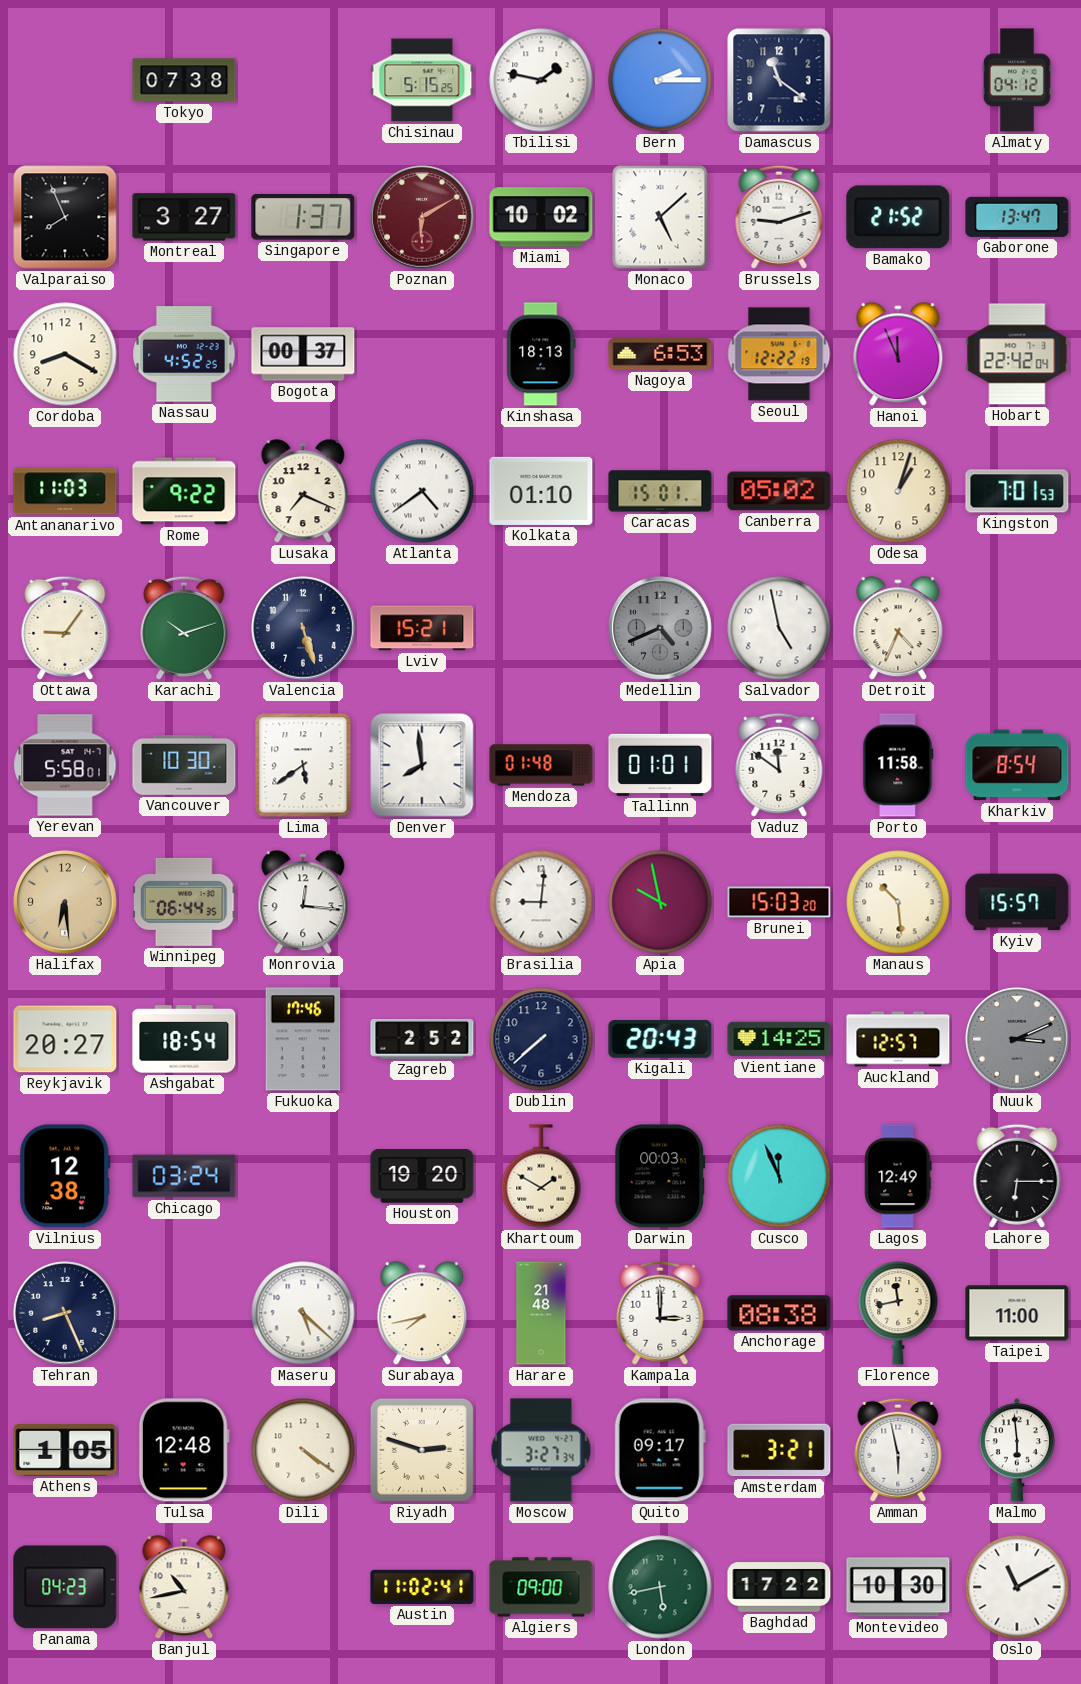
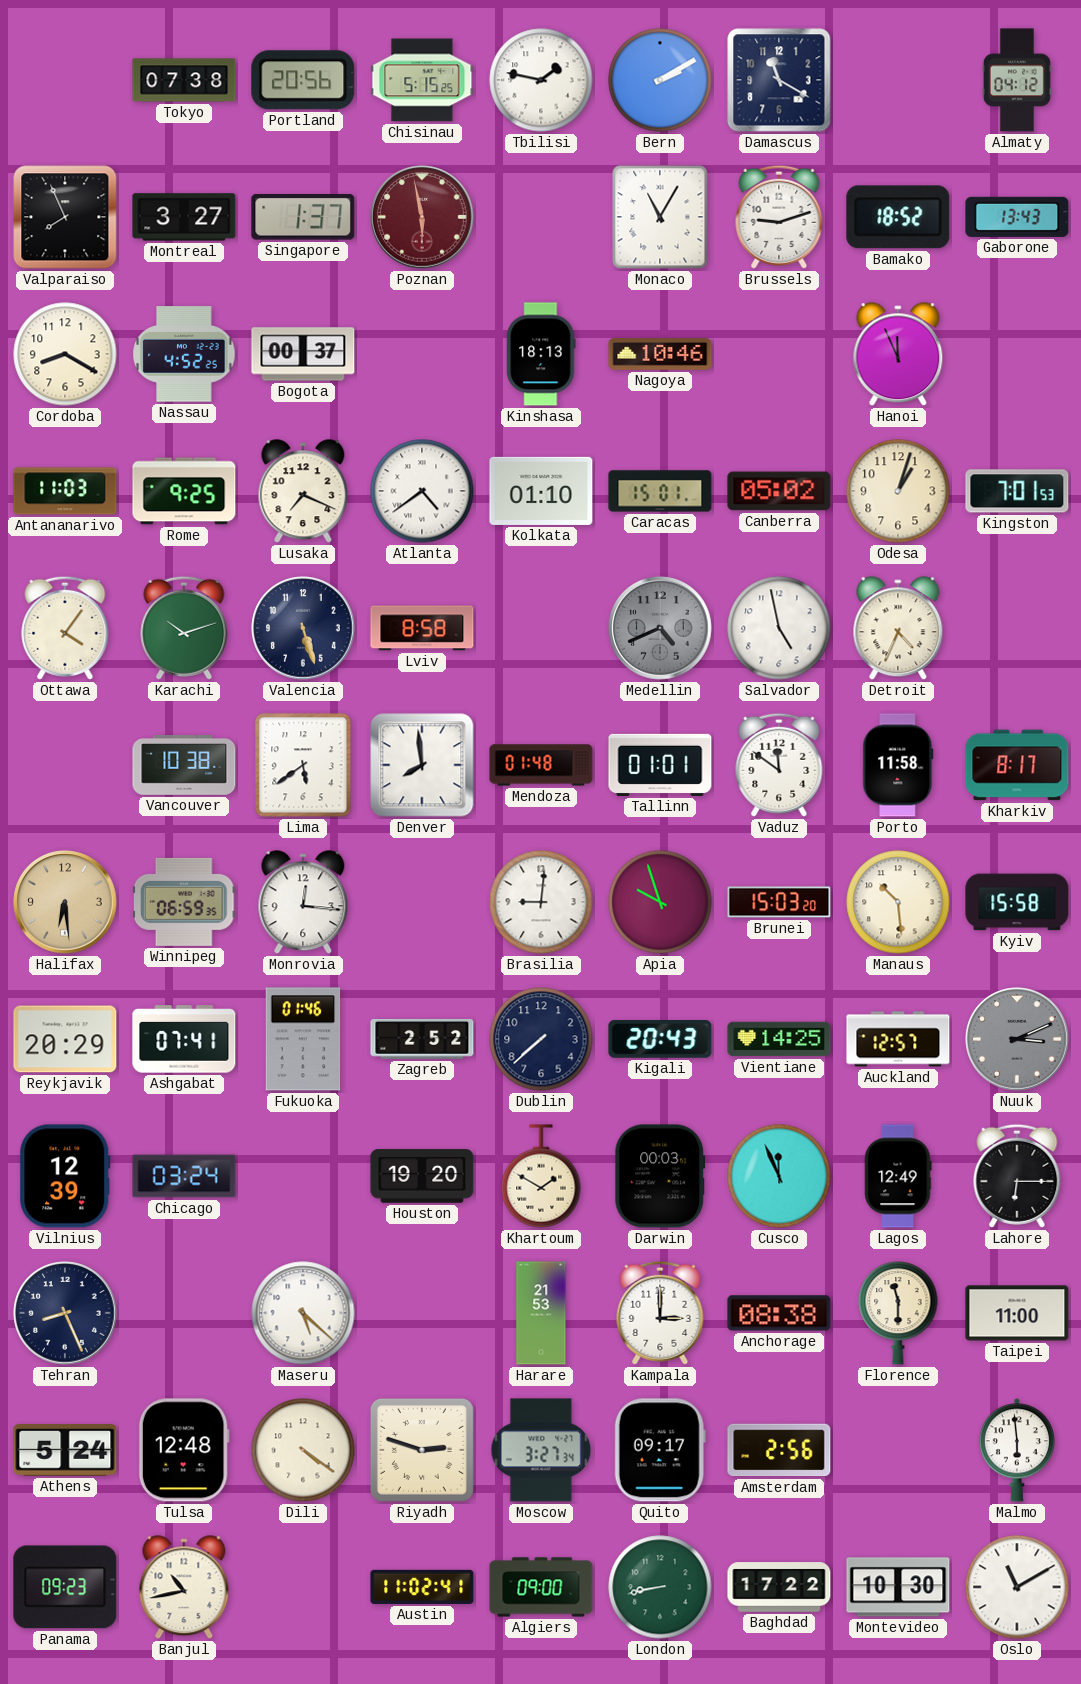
Portland: none -> 20:56 (303, 80)
Bern: 2:15 -> 2:10 (660, 80)
Damascus: 11:21 -> 11:20 (779, 80)
Poznan: 6:10 -> 5:58 (422, 217)
Miami: 10:02 -> none (541, 217)
Monaco: 5:08 -> 11:05 (660, 217)
Bamako: 21:52 -> 18:52 (898, 217)
Gaborone: 13:47 -> 13:43 (1017, 217)
Nagoya: 6:53 -> 10:46 (660, 354)
Seoul: 12:22 -> none (779, 354)
Hobart: 22:42 -> none (1017, 354)
Rome: 9:22 -> 9:25 (184, 491)
Ottawa: 9:06 -> 4:06 (65, 628)
Lviv: 15:21 -> 8:58 (422, 628)
Yerevan: 5:58 -> none (65, 765)
Vancouver: 10:30 -> 10:38 (184, 765)
Kharkiv: 8:54 -> 8:17 (1017, 765)
Winnipeg: 06:44 -> 06:59 (184, 902)
Apia: 9:58 -> 9:57 (660, 902)
Kyiv: 15:57 -> 15:58 (1017, 902)
Reykjavik: 20:27 -> 20:29 (65, 1039)
Ashgabat: 18:54 -> 07:41 (184, 1039)
Fukuoka: 17:46 -> 01:46 (303, 1039)
Vilnius: 12:38 -> 12:39 (65, 1176)
Surabaya: 7:43 -> none (422, 1314)
Harare: 21:48 -> 21:53 (541, 1313)
Florence: 11:43 -> 11:30 (898, 1313)
Athens: 1:05 -> 5:24 (65, 1450)
Amsterdam: 3:21 -> 2:56 (779, 1450)
Amman: 5:58 -> none (898, 1450)
Panama: 04:23 -> 09:23 (65, 1587)
London: 5:43 -> 8:43 (660, 1587)
